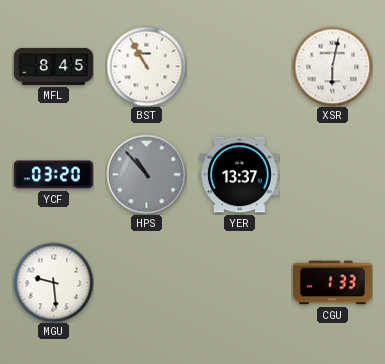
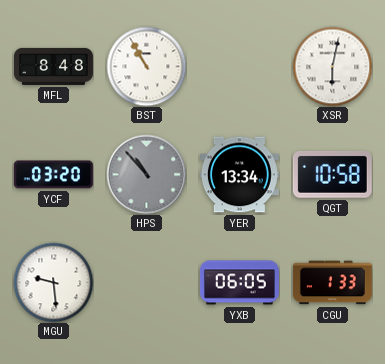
MFL: 8:45 -> 8:48 (53, 66)
YER: 13:37 -> 13:34 (239, 175)
QGT: none -> 10:58 (332, 175)
YXB: none -> 06:05 (239, 283)
